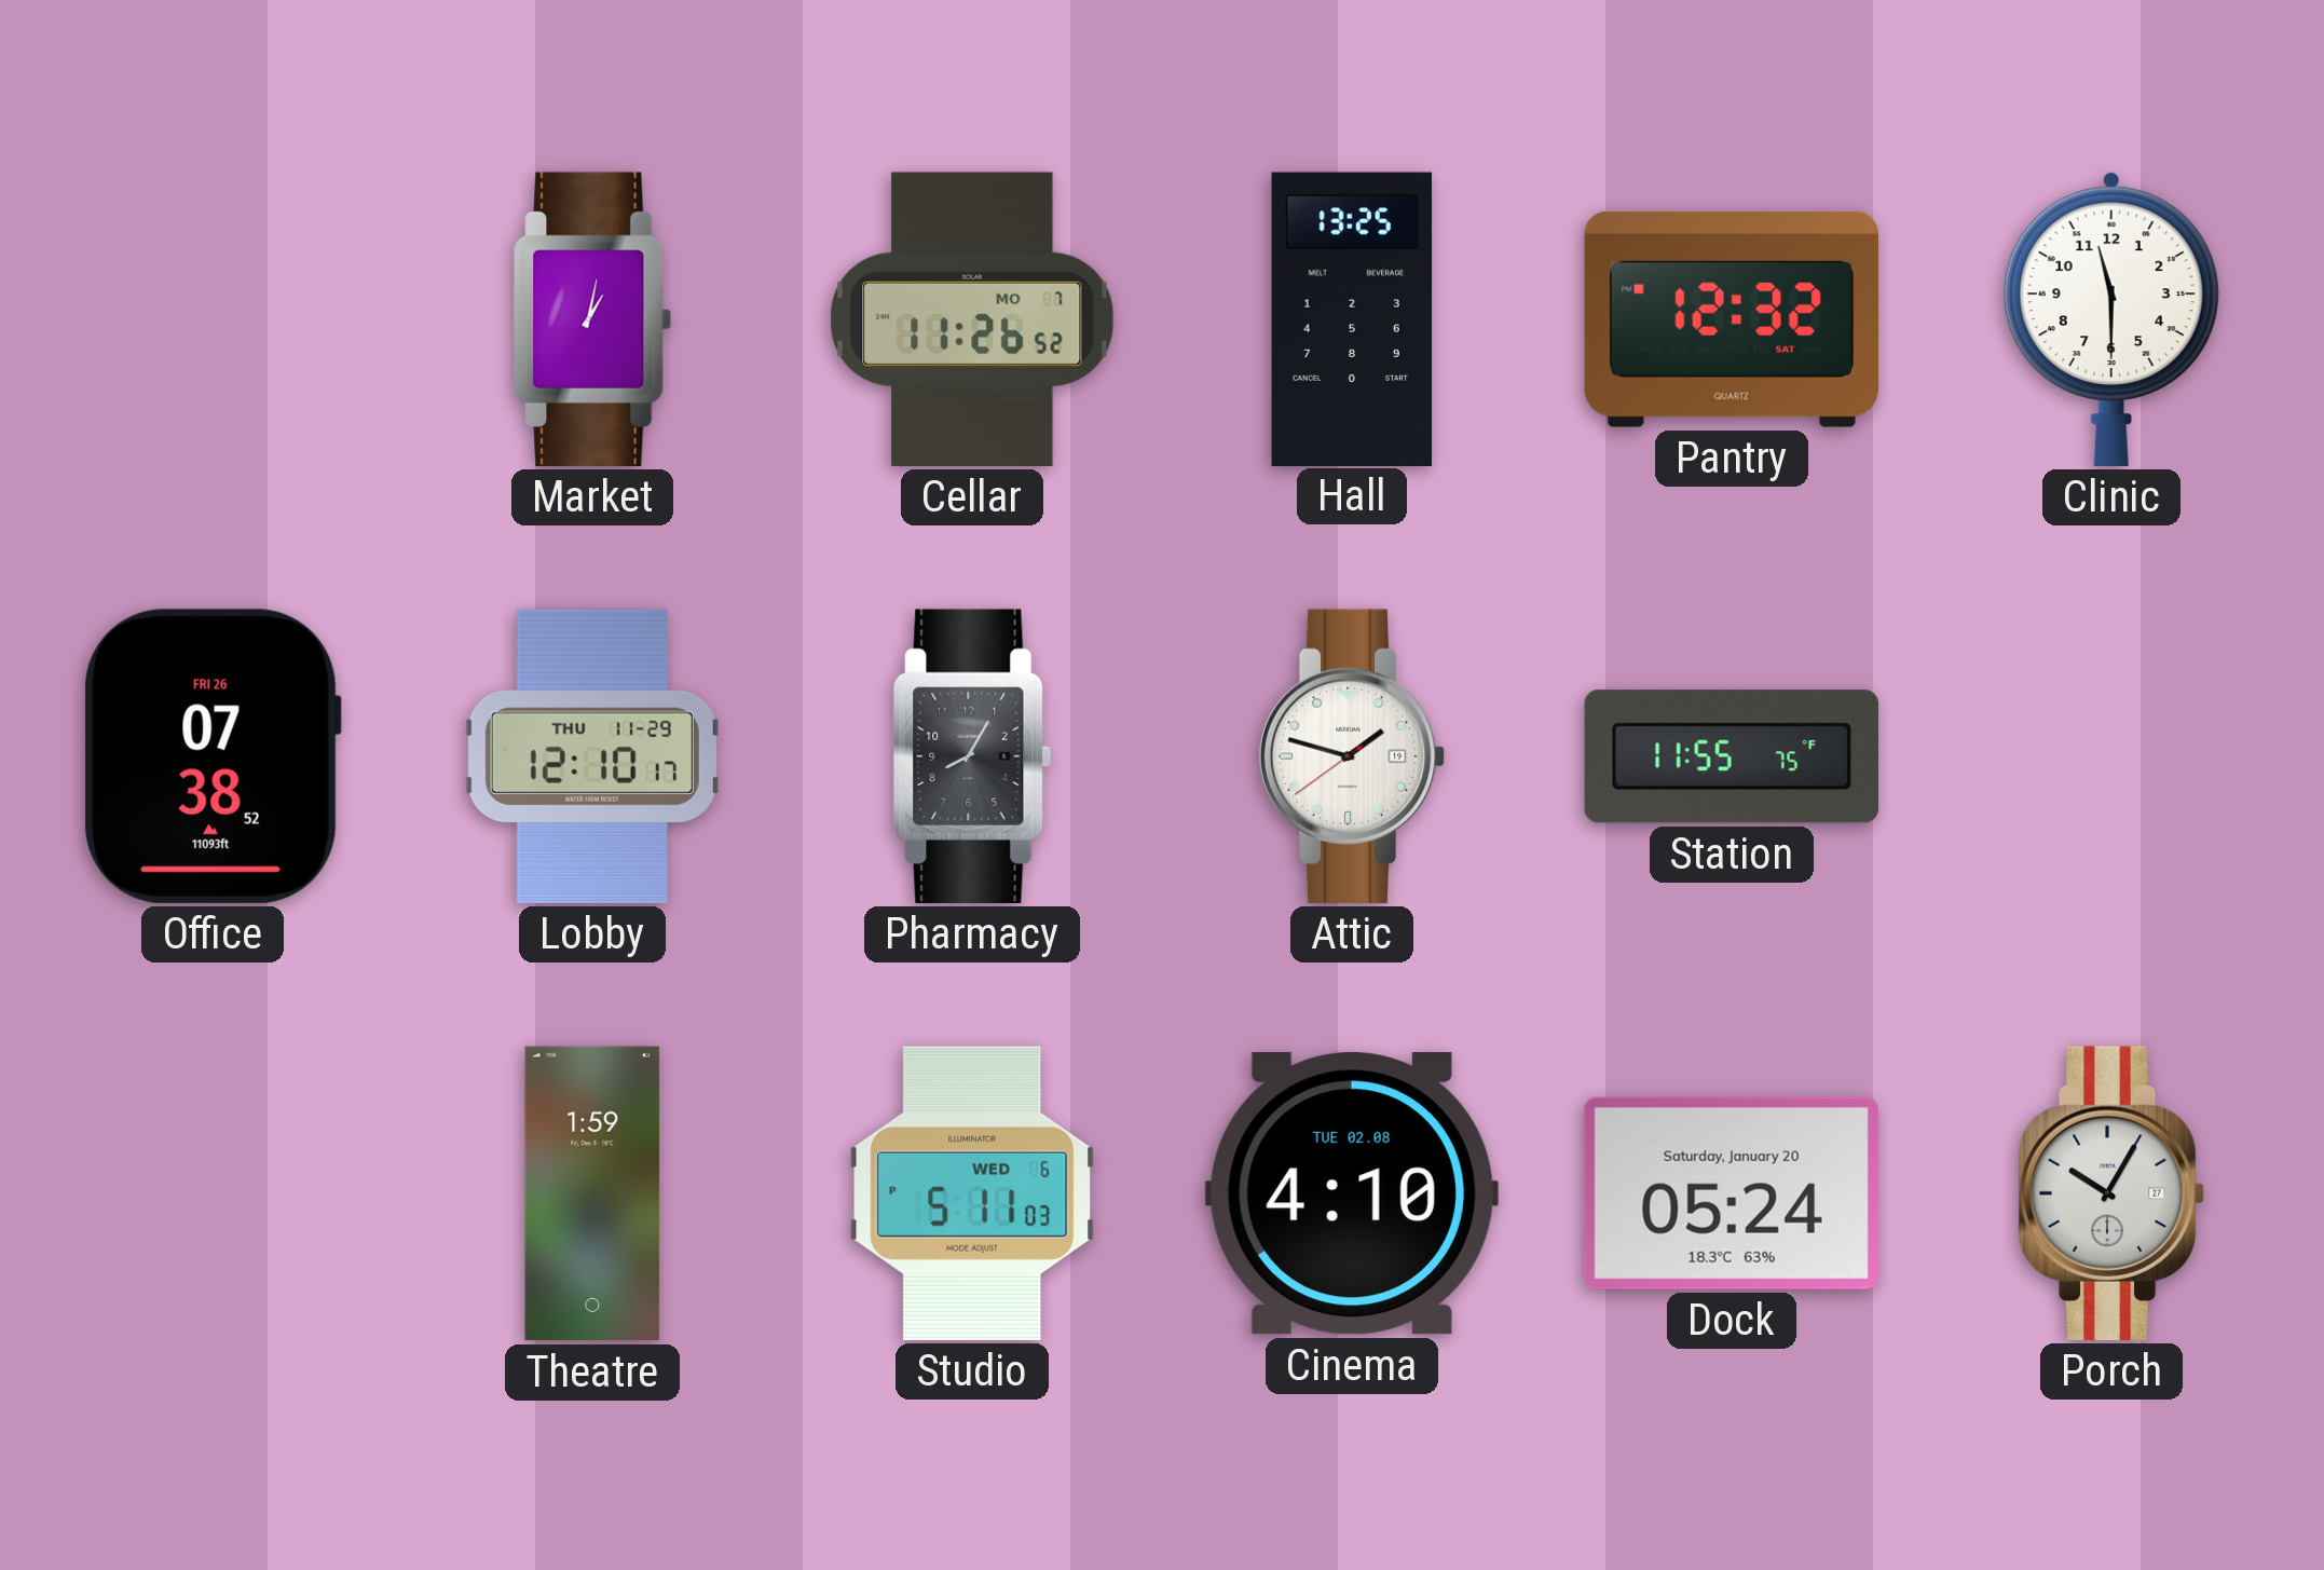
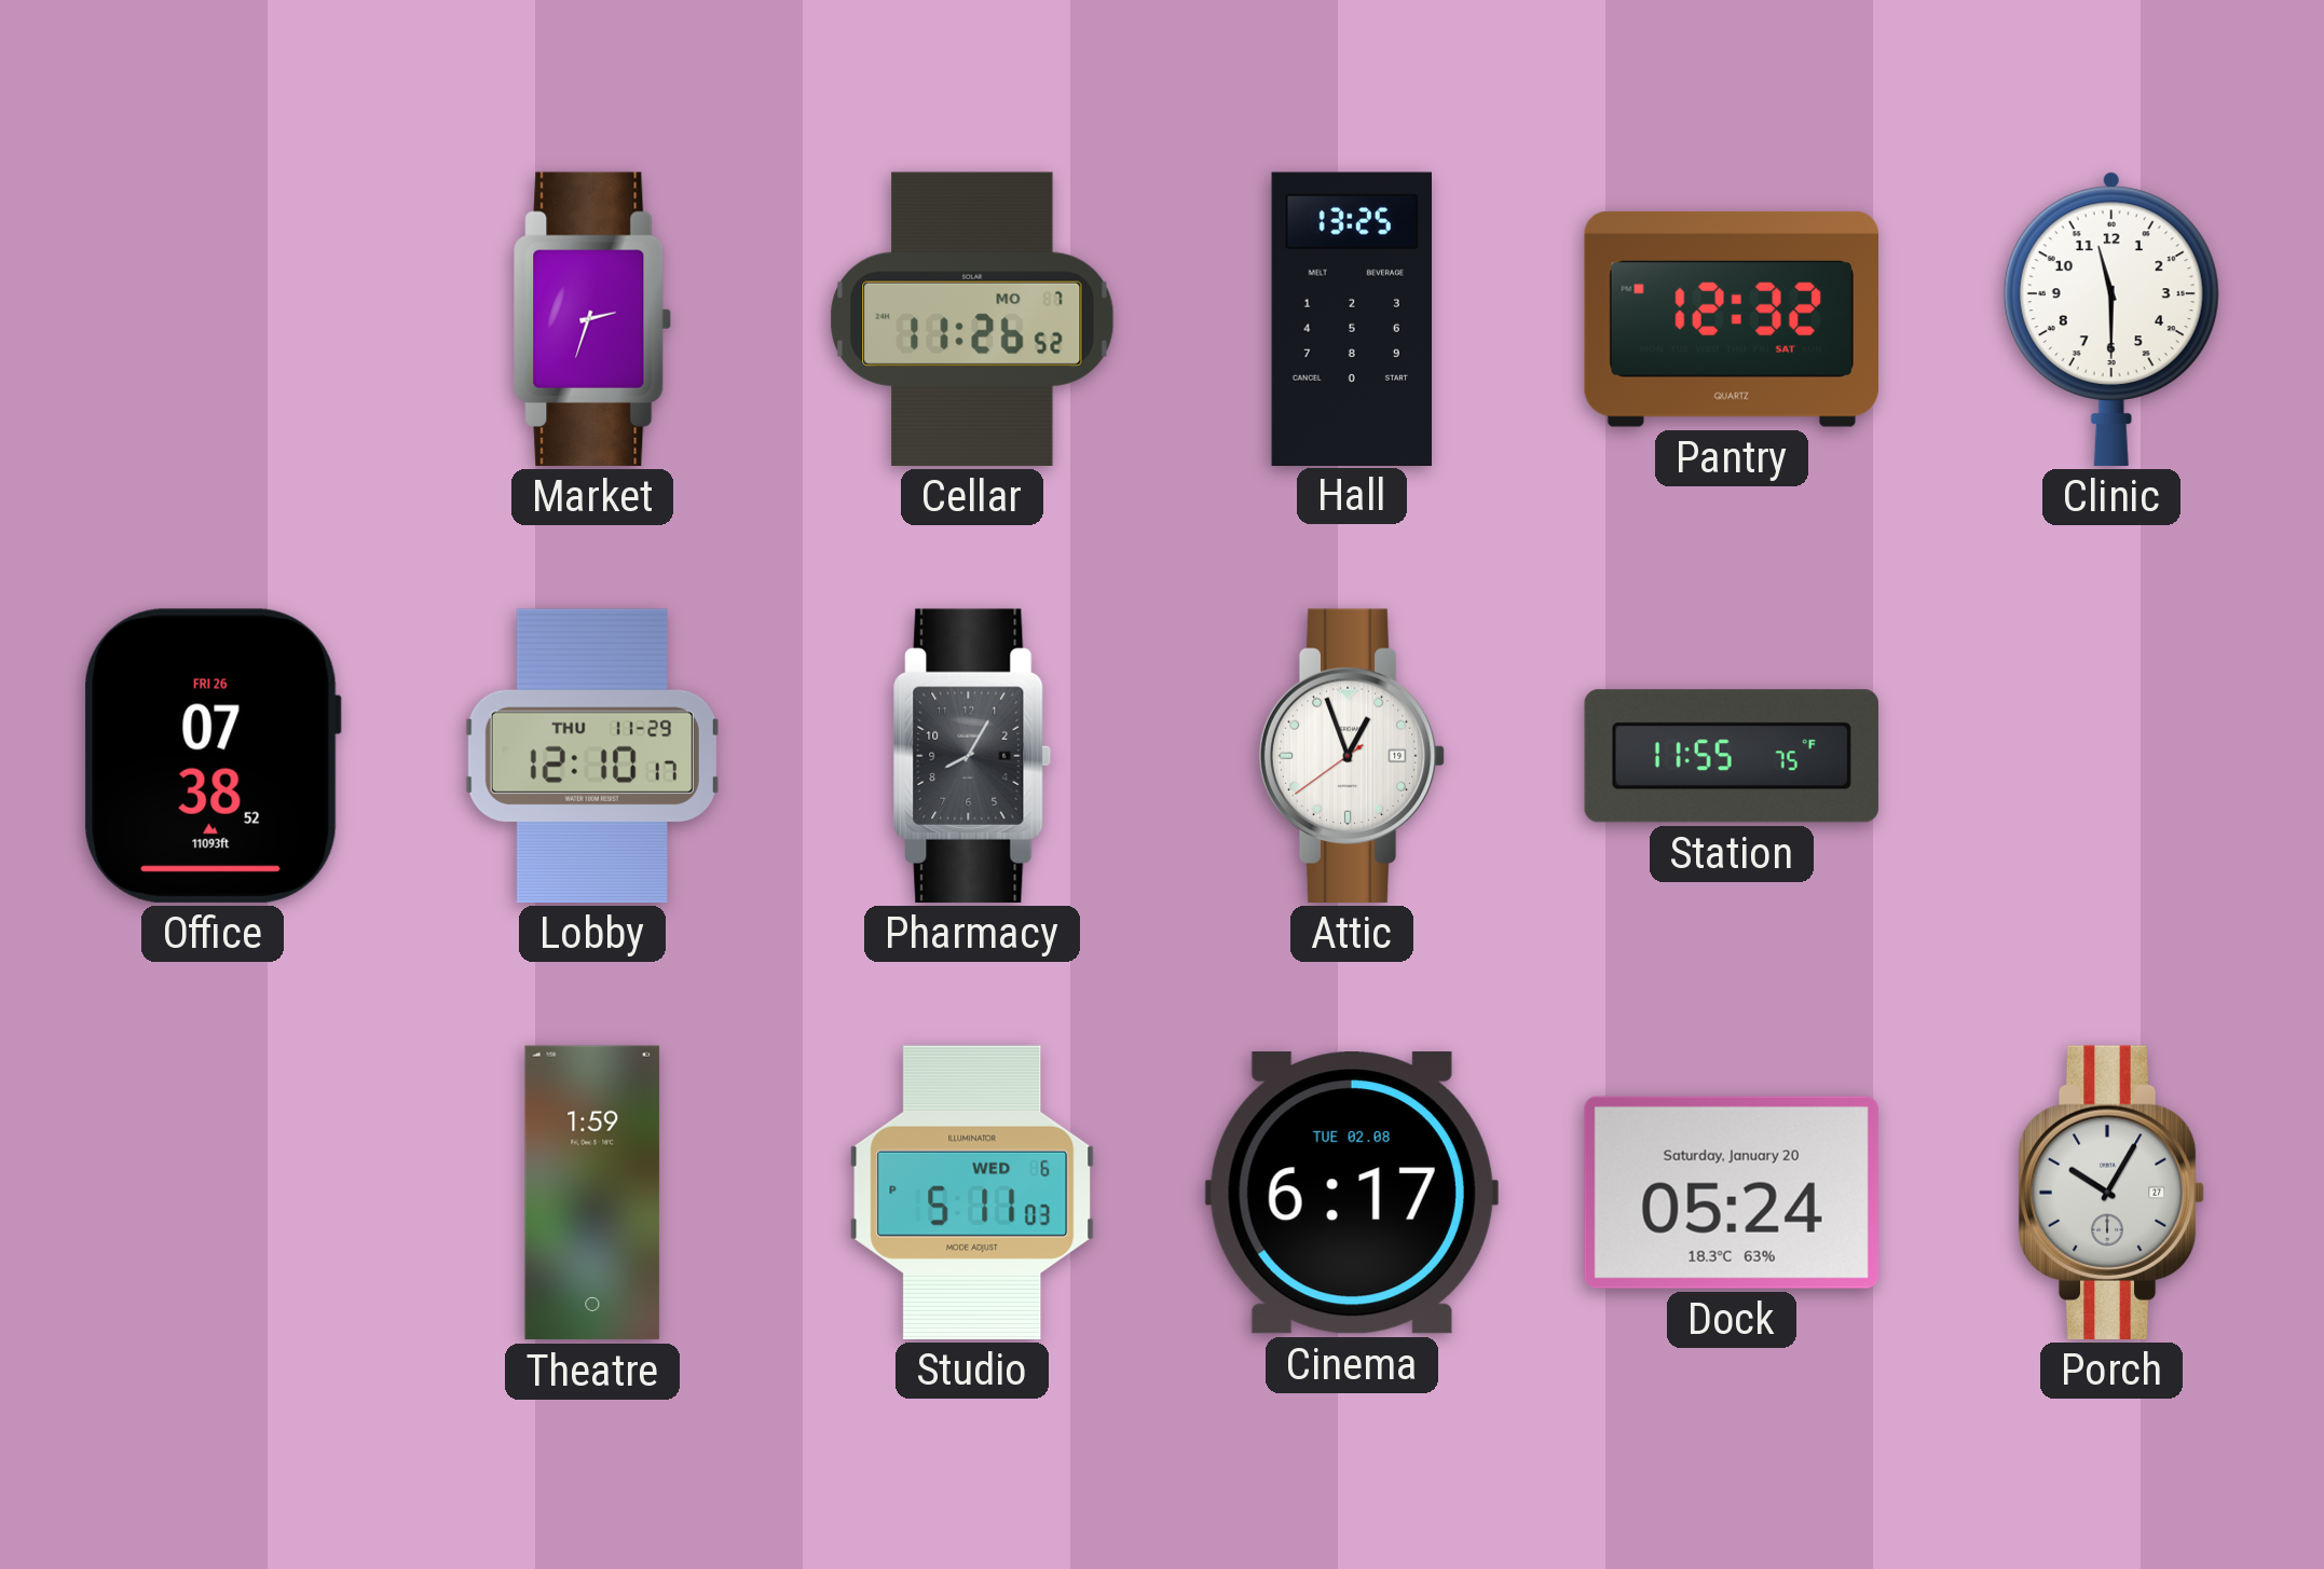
Market: 1:02 -> 2:33 (592, 319)
Attic: 1:47 -> 12:56 (1352, 756)
Cinema: 4:10 -> 6:17 (1352, 1193)
